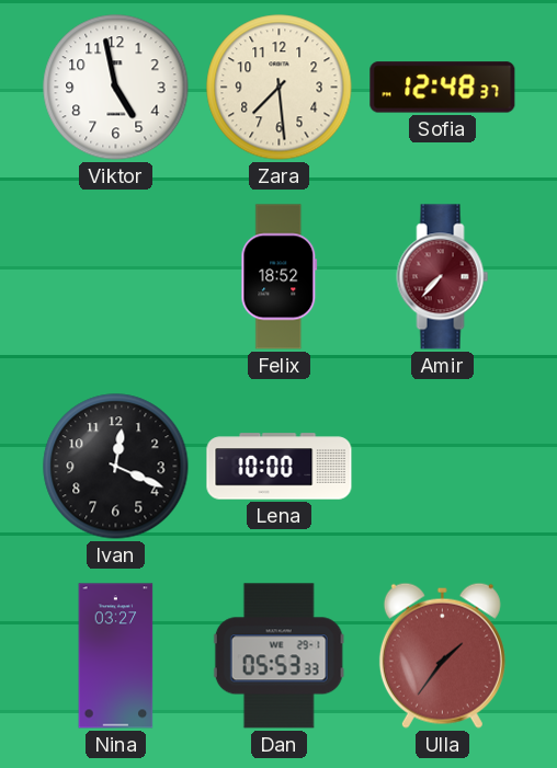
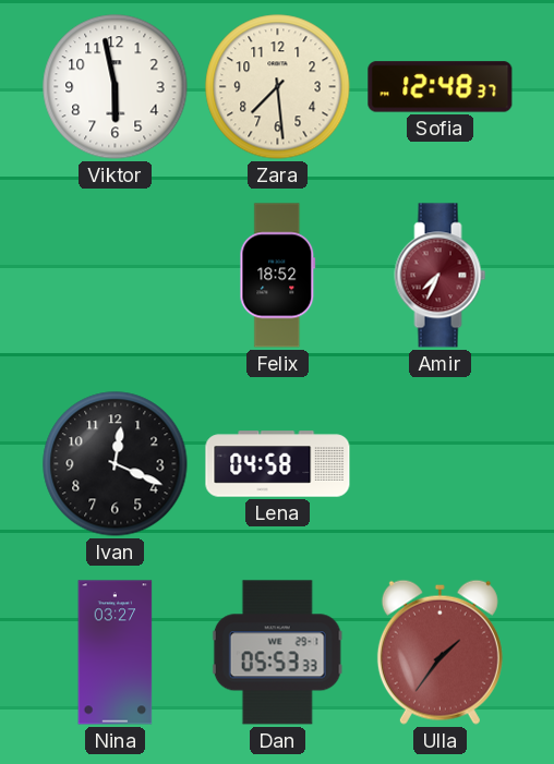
Viktor: 4:58 -> 5:58 (116, 87)
Amir: 7:37 -> 7:34 (441, 276)
Lena: 10:00 -> 04:58 (278, 464)
